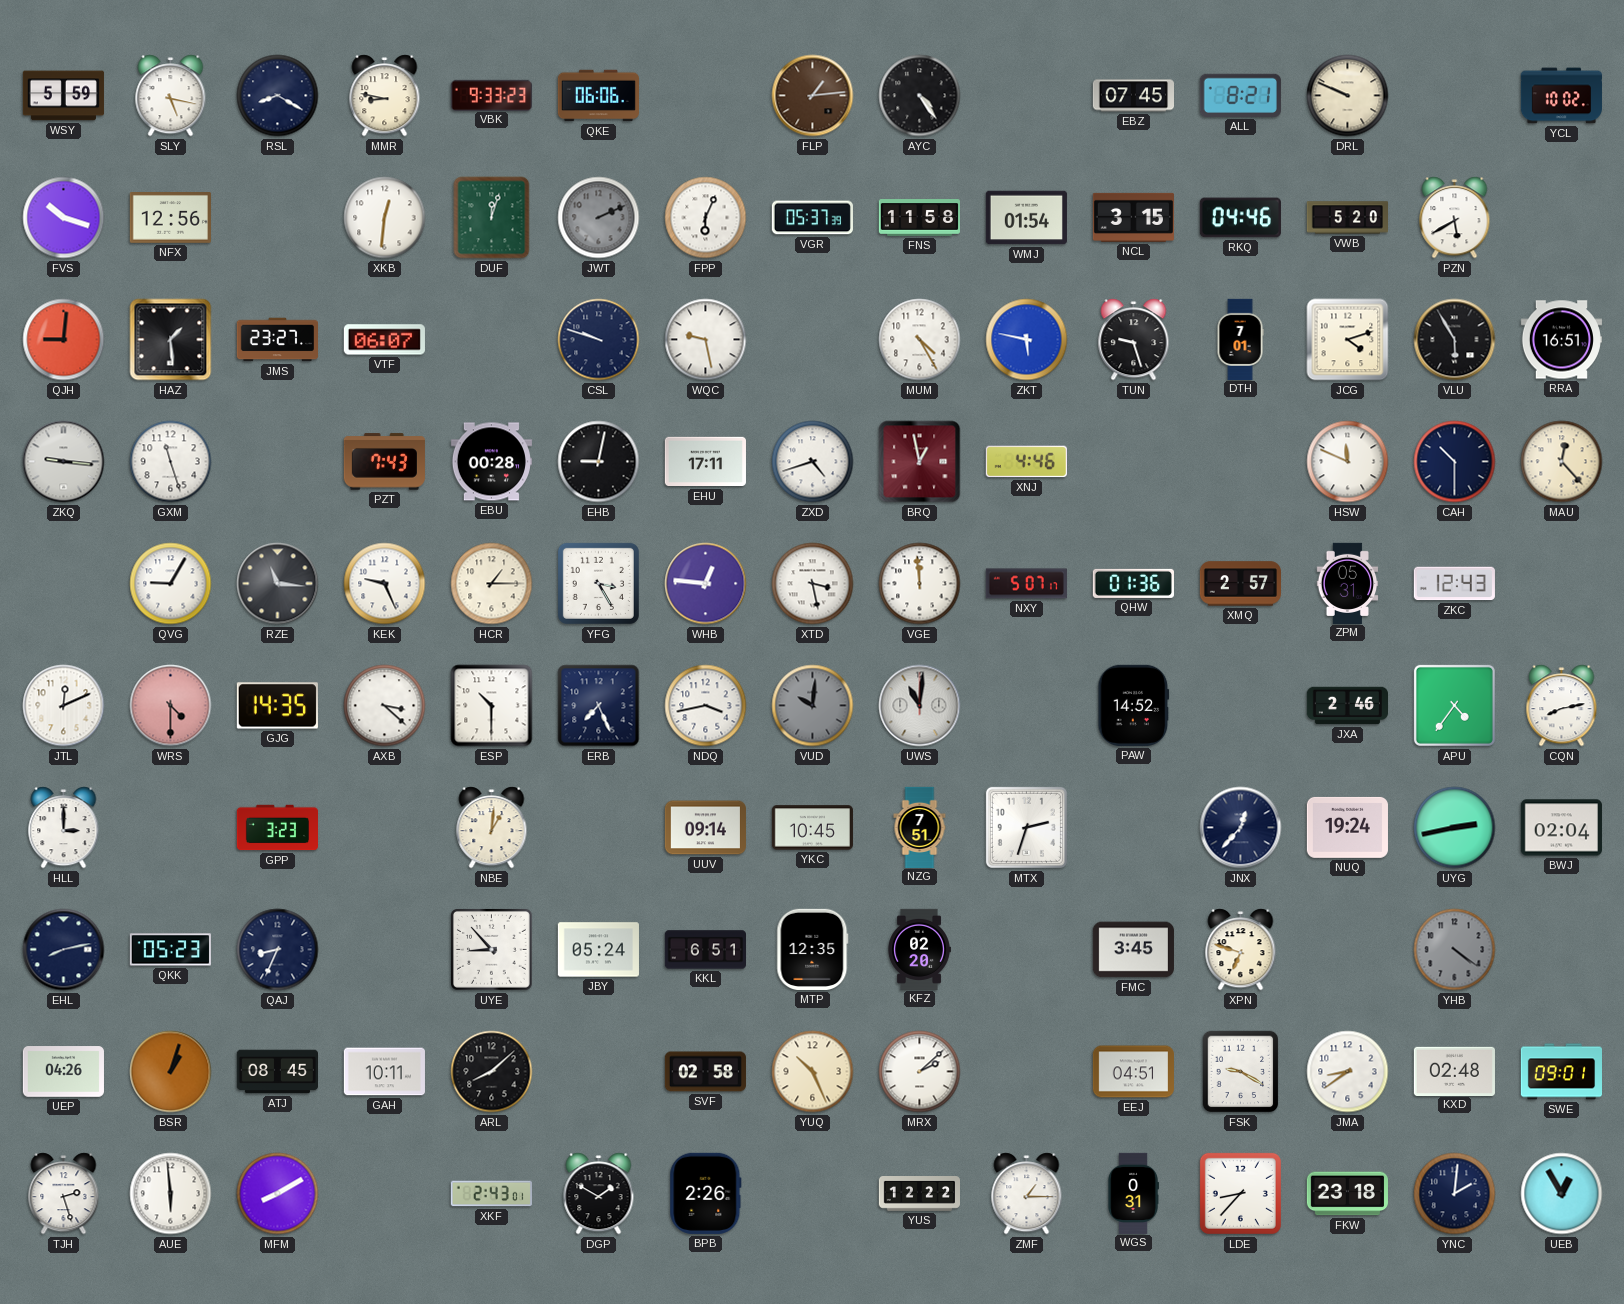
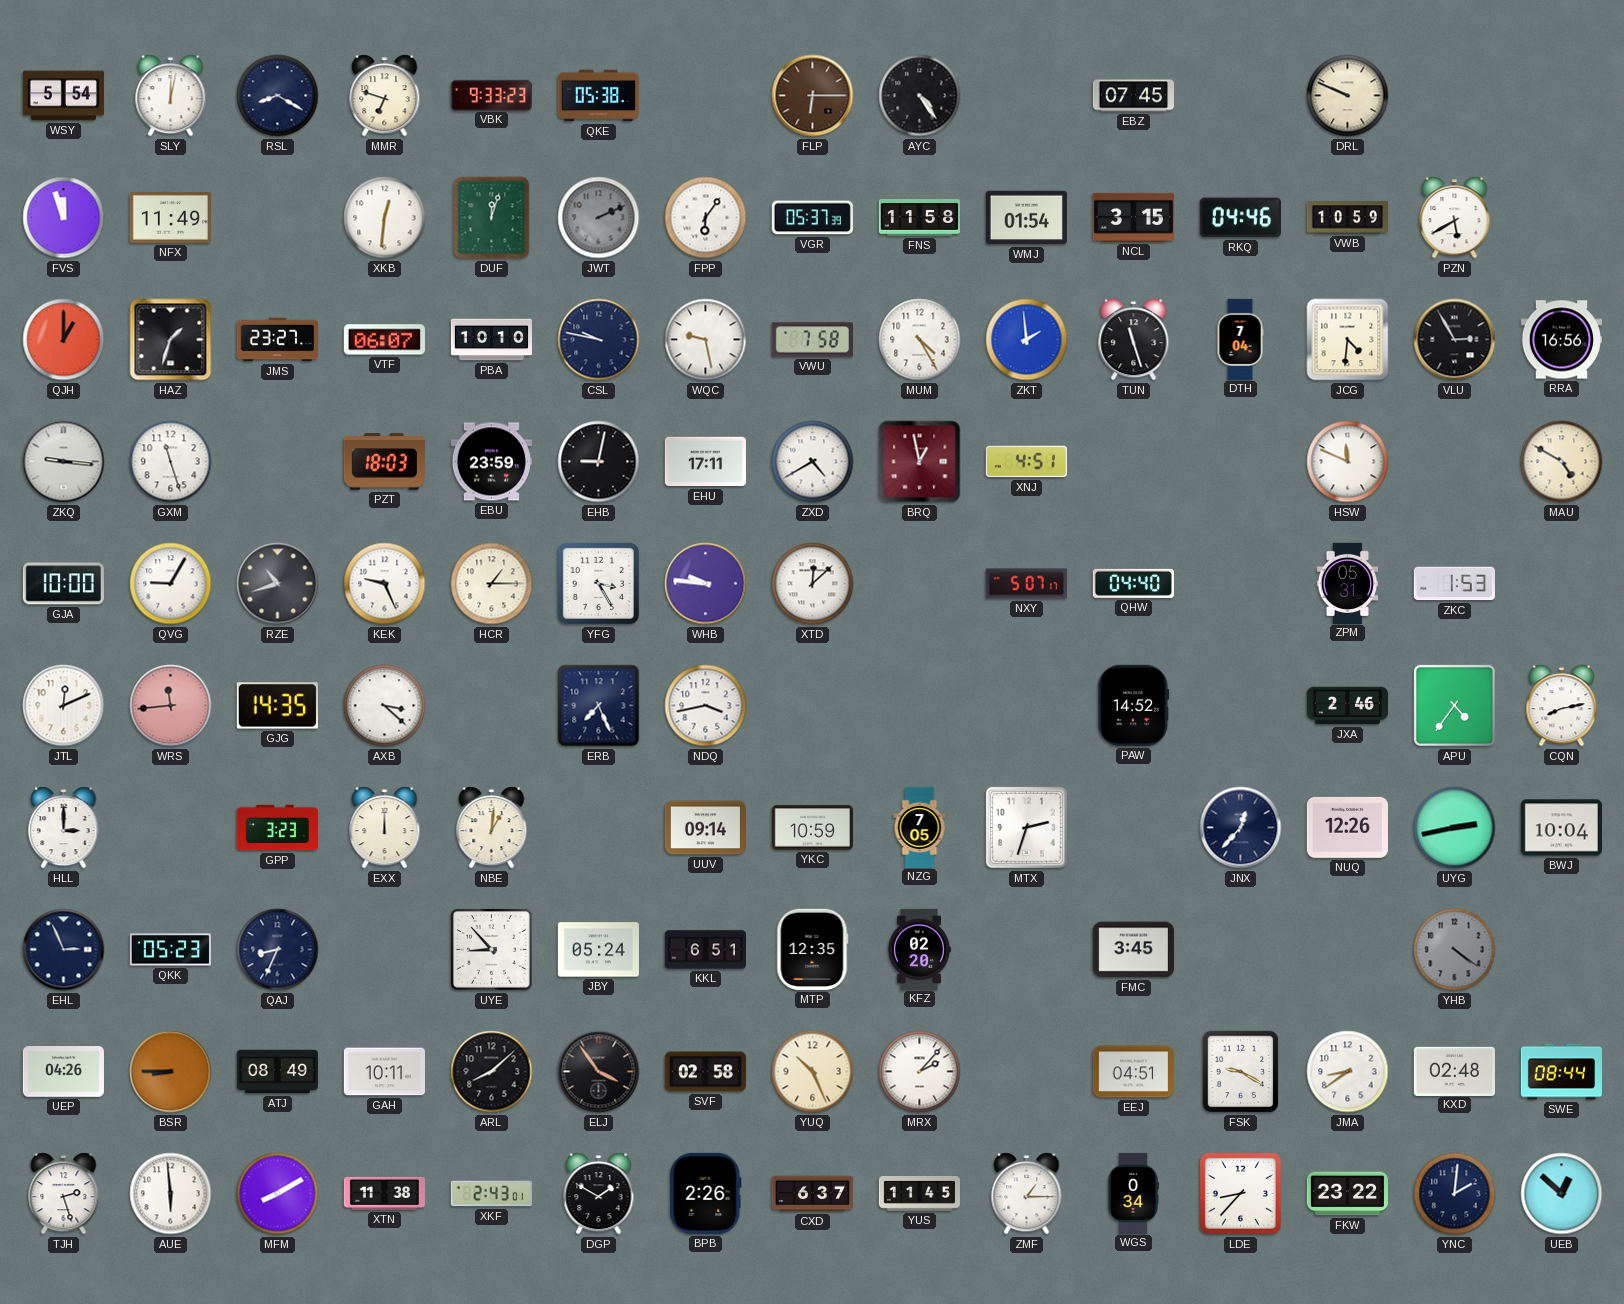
WSY: 5:59 -> 5:54 (63, 96)
SLY: 5:17 -> 12:02 (171, 96)
MMR: 8:47 -> 6:48 (385, 96)
QKE: 06:06 -> 05:38 (598, 96)
FLP: 1:14 -> 6:15 (813, 96)
ALL: 8:21 -> none (1240, 95)
YCL: 10:02 -> none (1561, 96)
FVS: 10:18 -> 11:57 (64, 218)
NFX: 12:56 -> 11:49 (170, 218)
FPP: 6:04 -> 6:06 (706, 218)
VWB: 5:20 -> 10:59 (1347, 218)
QJH: 9:01 -> 1:00 (64, 340)
HAZ: 1:29 -> 1:33 (171, 340)
PBA: none -> 10:10 (491, 340)
CSL: 9:48 -> 9:47 (599, 340)
VWU: none -> 7:58 (812, 340)
ZKT: 5:47 -> 1:59 (1027, 340)
TUN: 9:27 -> 11:27 (1134, 340)
DTH: 7:01 -> 7:04 (1240, 339)
JCG: 4:12 -> 4:31 (1348, 340)
VLU: 5:55 -> 2:55 (1455, 340)
RRA: 16:51 -> 16:56 (1561, 340)
PZT: 7:43 -> 18:03 (384, 462)
EBU: 00:28 -> 23:59 (491, 462)
ZXD: 4:42 -> 4:40 (813, 462)
XNJ: 4:46 -> 4:51 (1026, 462)
CAH: 10:30 -> none (1455, 462)
MAU: 12:23 -> 4:50 (1562, 462)
GJA: none -> 10:00 (63, 584)
RZE: 11:16 -> 10:42 (278, 584)
WHB: 12:46 -> 9:46 (706, 584)
XTD: 3:28 -> 12:08 (813, 584)
VGE: 11:59 -> none (920, 584)
QHW: 01:36 -> 04:40 (1133, 583)
XMQ: 2:57 -> none (1240, 584)
ZKC: 12:43 -> 1:53 (1454, 584)
WRS: 4:30 -> 11:44 (171, 706)
ESP: 10:30 -> none (492, 706)
VUD: 10:01 -> none (813, 706)
UWS: 11:01 -> none (920, 706)
EXX: none -> 12:00 (385, 828)
YKC: 10:45 -> 10:59 (812, 828)
NZG: 7:51 -> 7:05 (920, 827)
NUQ: 19:24 -> 12:26 (1347, 827)
BWJ: 02:04 -> 10:04 (1561, 828)
EHL: 8:13 -> 2:56 (64, 950)
XPN: 6:48 -> none (1241, 950)
BSR: 1:03 -> 8:45 (171, 1072)
ATJ: 08:45 -> 08:49 (277, 1072)
ELJ: none -> 3:54 (599, 1072)
MRX: 2:08 -> 2:07 (920, 1072)
SWE: 09:01 -> 08:44 (1561, 1072)
XTN: none -> 11:38 (384, 1193)
CXD: none -> 6:37 (812, 1194)
YUS: 12:22 -> 11:45 (919, 1194)
WGS: 0:31 -> 0:34 (1133, 1193)
FKW: 23:18 -> 23:22 (1347, 1194)
UEB: 12:55 -> 12:52 (1562, 1194)
